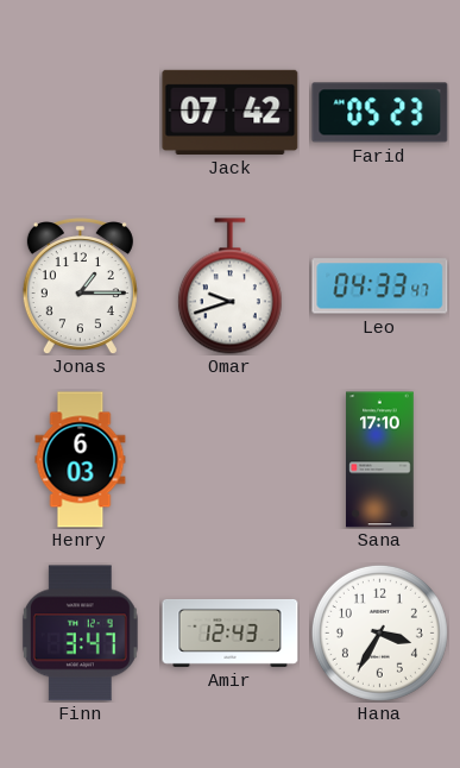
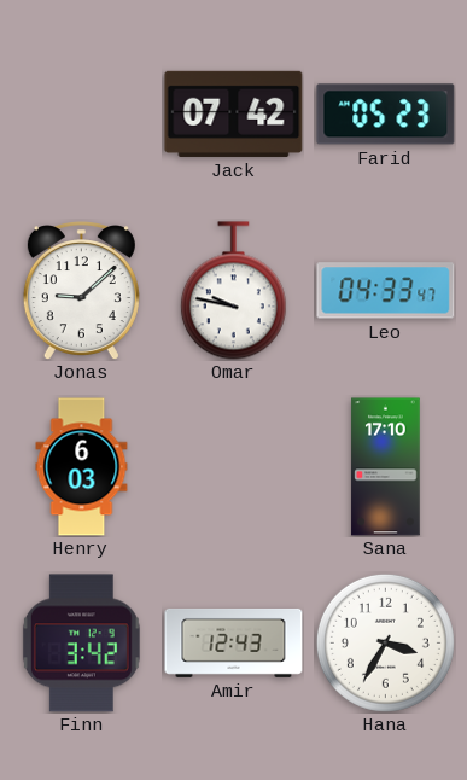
Jonas: 1:15 -> 9:08 (81, 291)
Omar: 9:42 -> 9:47 (233, 291)
Finn: 3:47 -> 3:42 (81, 644)
